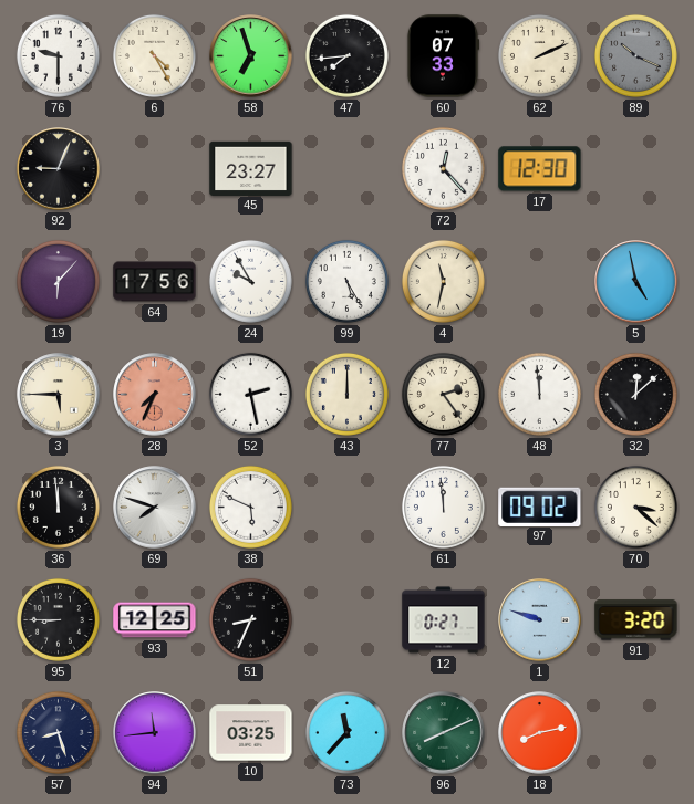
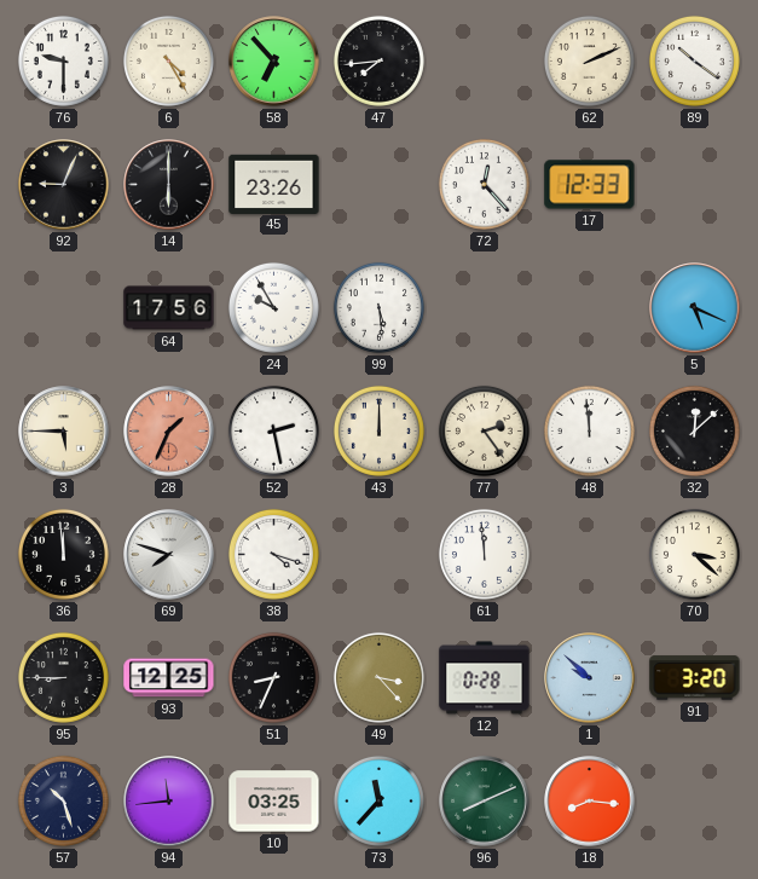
58: 6:57 -> 6:53 (274, 62)
60: 07:33 -> none (442, 56)
89: 10:19 -> 10:21 (694, 60)
89 dial: grey -> white (694, 60)
14: none -> 6:00 (169, 185)
45: 23:27 -> 23:26 (274, 184)
17: 12:30 -> 12:33 (590, 185)
19: 6:07 -> none (58, 281)
99: 5:25 -> 5:29 (378, 307)
4: 11:32 -> none (443, 281)
5: 4:58 -> 5:19 (695, 308)
28: 7:34 -> 1:34 (169, 432)
38: 5:49 -> 4:18 (273, 554)
97: 09:02 -> none (540, 507)
49: none -> 3:23 (378, 677)
12: 0:27 -> 0:28 (485, 678)
1: 9:48 -> 9:52 (590, 678)
57: 8:27 -> 10:27 (63, 800)
18: 8:13 -> 8:16 (590, 802)
